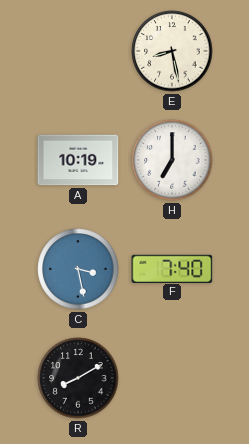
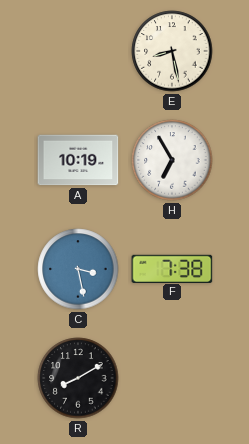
H: 7:00 -> 6:55 (172, 160)
F: 7:40 -> 7:38 (172, 268)
